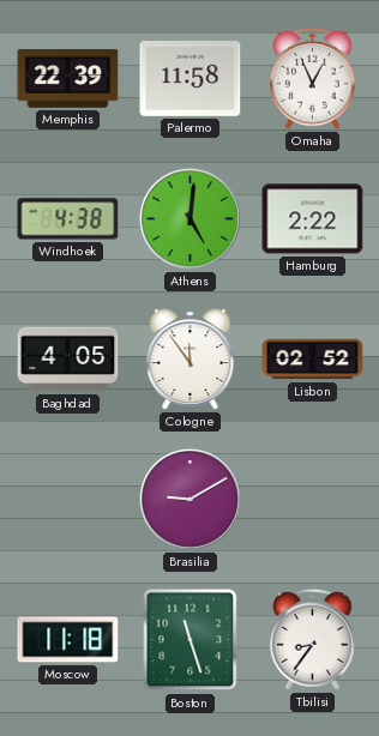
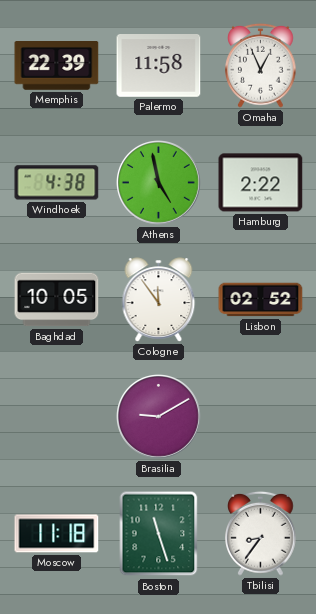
Athens: 5:01 -> 4:58 (159, 183)
Baghdad: 4:05 -> 10:05 (57, 300)
